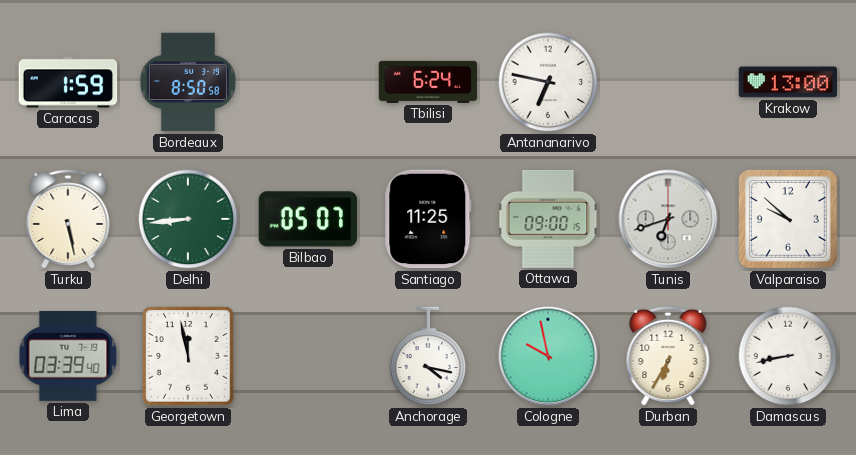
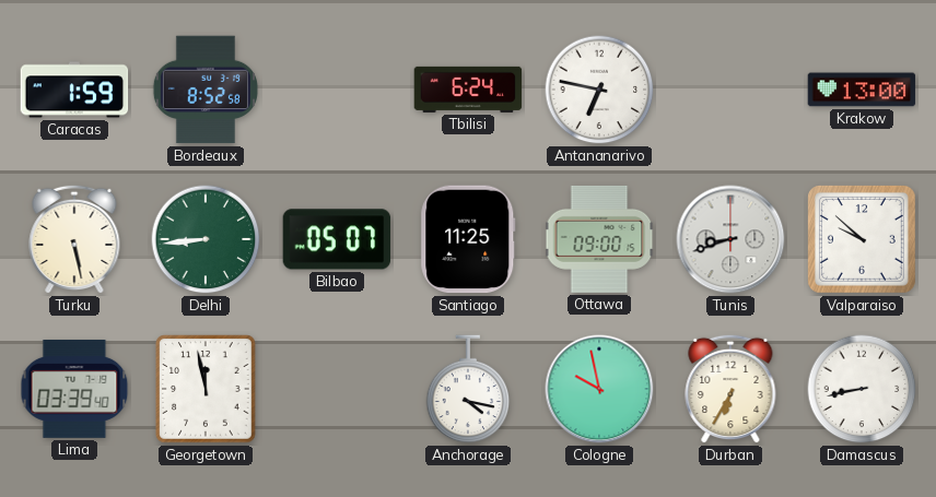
Bordeaux: 8:50 -> 8:52 (206, 90)
Tunis: 6:42 -> 8:42 (730, 239)
